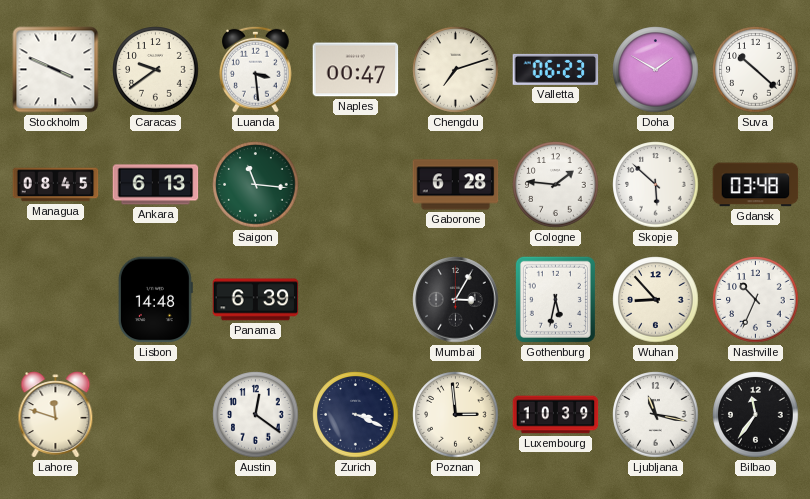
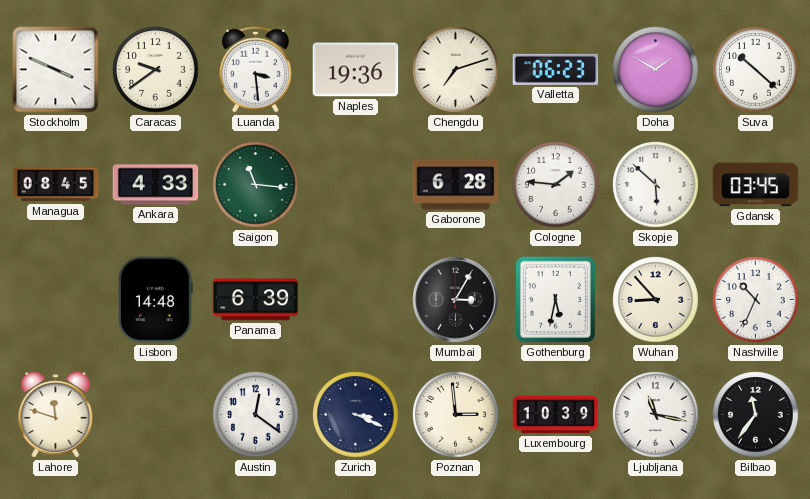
Naples: 00:47 -> 19:36 (356, 70)
Ankara: 6:13 -> 4:33 (156, 185)
Gdansk: 03:48 -> 03:45 (756, 185)
